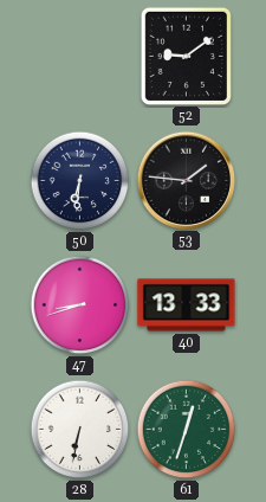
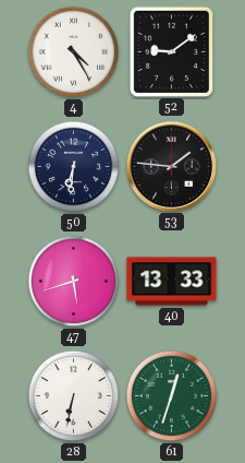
4: none -> 4:25 (74, 52)
47: 8:42 -> 5:42 (74, 282)
